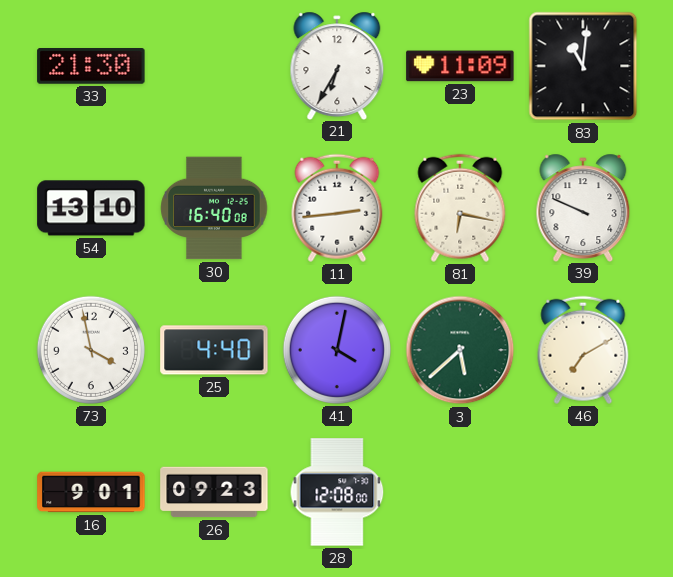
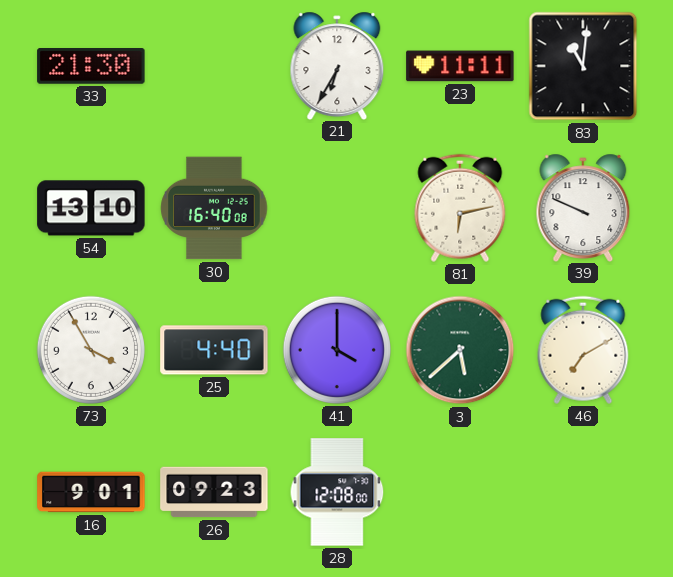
23: 11:09 -> 11:11 (460, 66)
11: 2:44 -> none (337, 208)
81: 6:17 -> 6:13 (460, 208)
73: 3:58 -> 3:55 (91, 350)
41: 4:02 -> 4:00 (337, 350)
